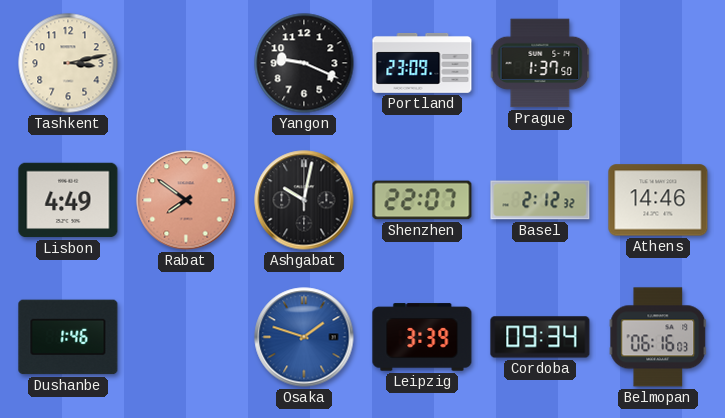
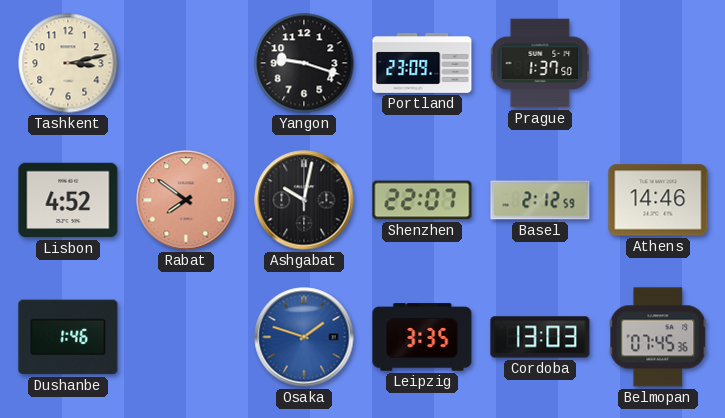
Yangon: 9:19 -> 9:18 (304, 63)
Lisbon: 4:49 -> 4:52 (68, 200)
Basel: 2:12:32 -> 2:12:59 (540, 200)
Leipzig: 3:39 -> 3:35 (422, 337)
Cordoba: 09:34 -> 13:03 (540, 337)
Belmopan: 06:16 -> 07:45 (658, 337)
